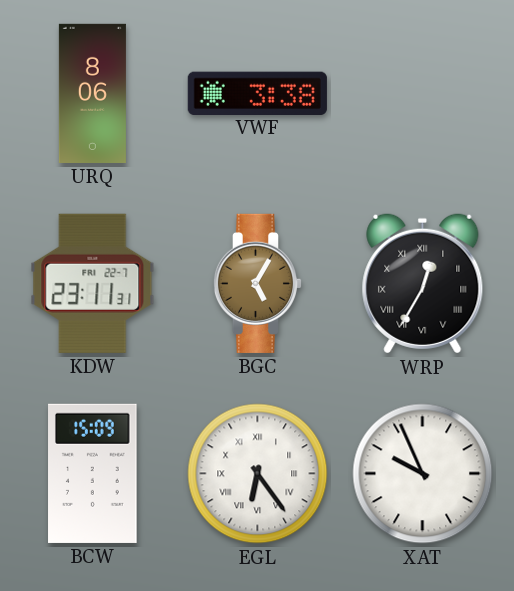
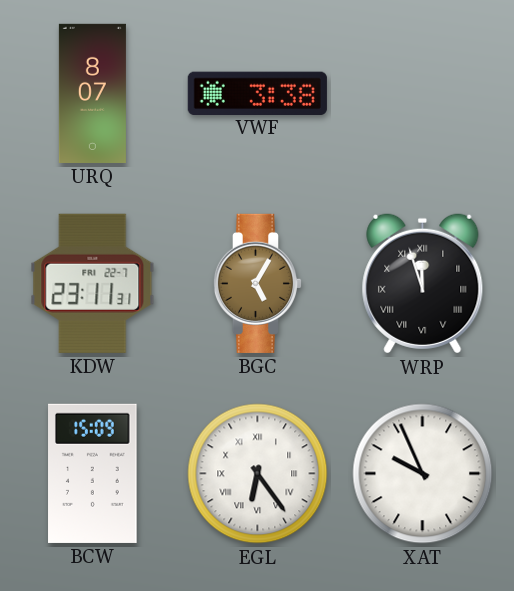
URQ: 8:06 -> 8:07 (92, 93)
WRP: 12:35 -> 11:57 (423, 284)
